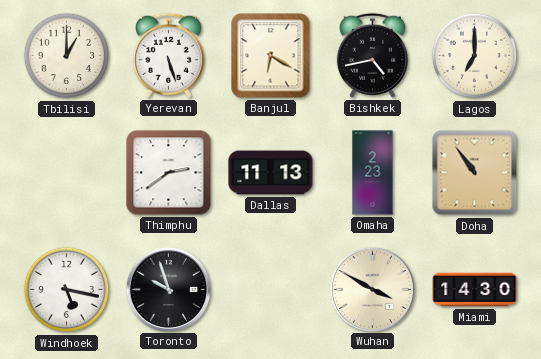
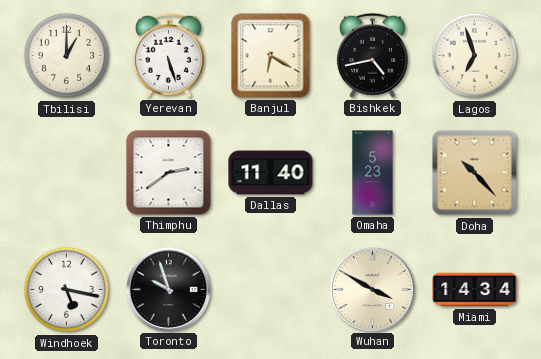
Lagos: 7:00 -> 6:57 (475, 56)
Dallas: 11:13 -> 11:40 (271, 173)
Omaha: 2:23 -> 5:23 (373, 173)
Doha: 10:54 -> 10:23 (475, 173)
Miami: 14:30 -> 14:34 (475, 290)
